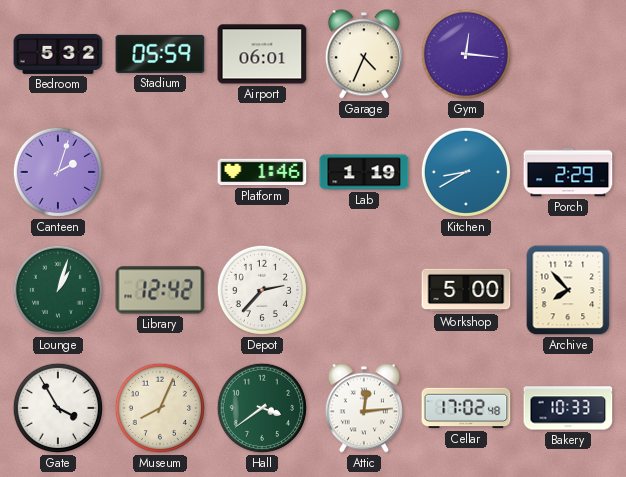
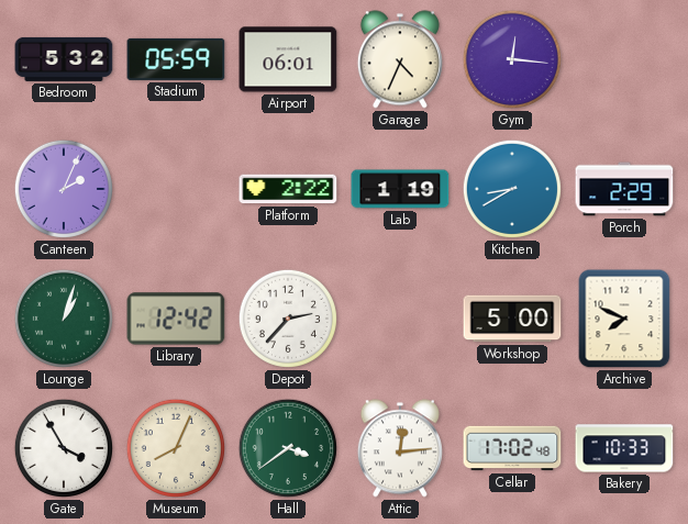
Canteen: 2:03 -> 2:04 (64, 189)
Platform: 1:46 -> 2:22 (288, 189)
Archive: 7:53 -> 7:49 (624, 319)
